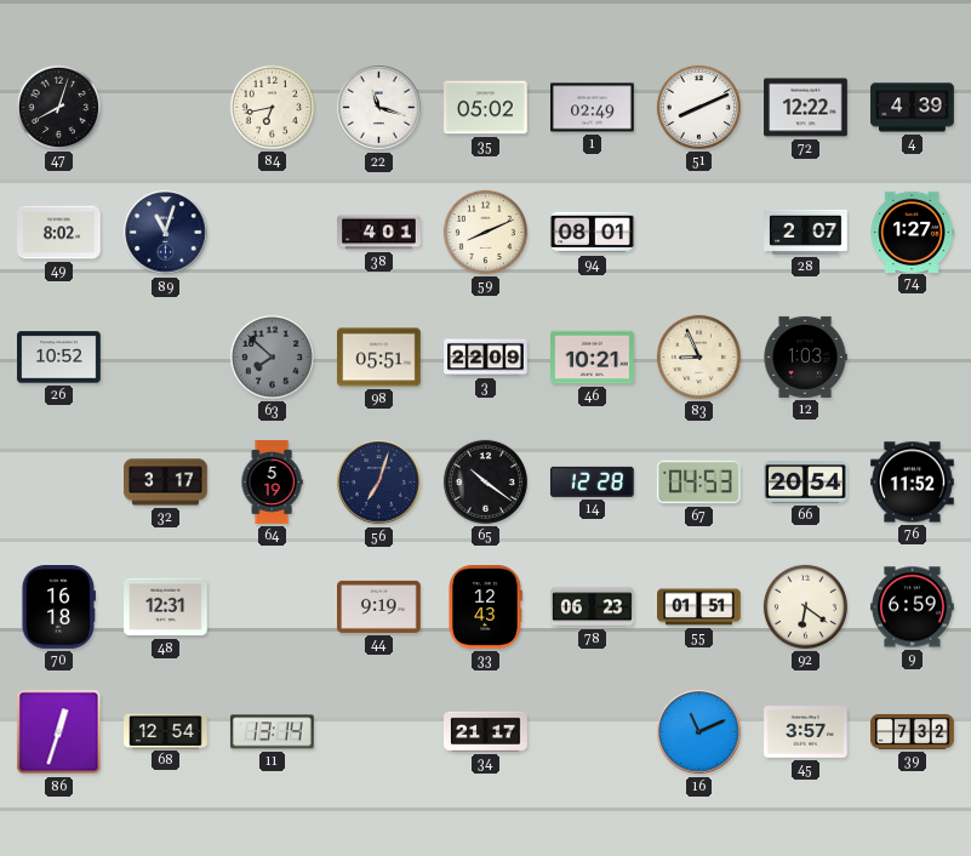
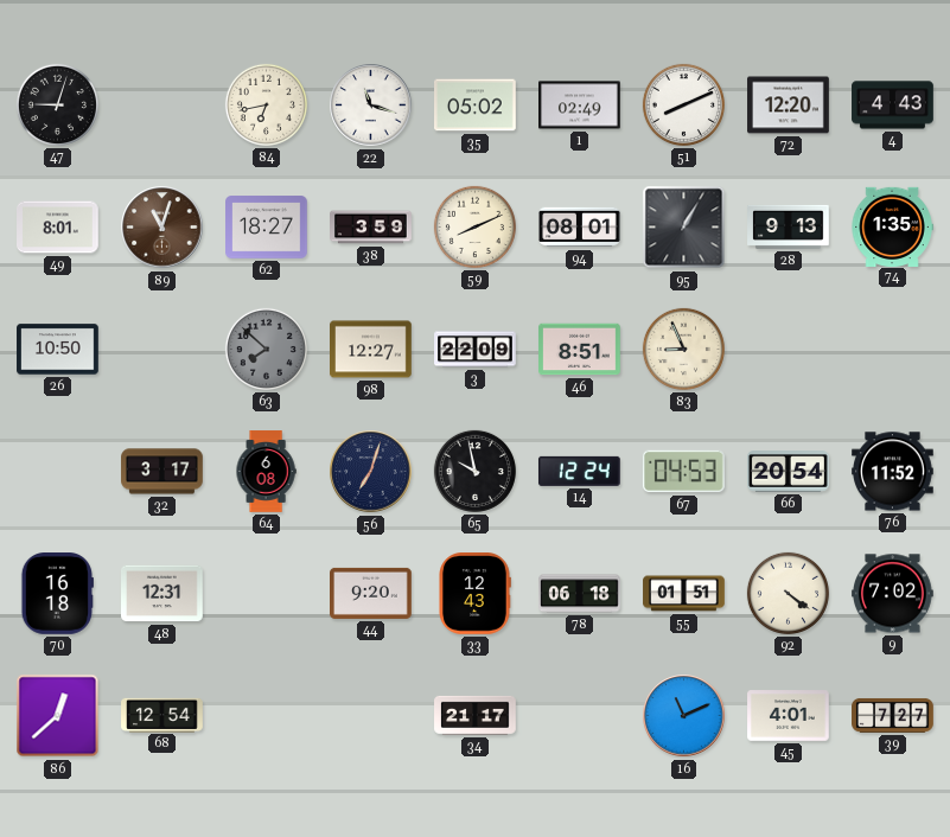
47: 8:03 -> 9:03 (57, 104)
72: 12:22 -> 12:20 (789, 106)
4: 4:39 -> 4:43 (893, 106)
49: 8:02 -> 8:01 (58, 228)
89 dial: navy -> brown (162, 228)
62: none -> 18:27 (267, 228)
38: 4:01 -> 3:59 (371, 228)
95: none -> 1:05 (684, 228)
28: 2:07 -> 9:13 (789, 226)
74: 1:27 -> 1:35 (892, 226)
26: 10:52 -> 10:50 (58, 350)
98: 05:51 -> 12:27 (371, 350)
46: 10:21 -> 8:51 (580, 350)
12: 1:03 -> none (805, 356)
64: 5:19 -> 6:08 (266, 472)
65: 10:21 -> 9:58 (474, 471)
14: 12:28 -> 12:24 (580, 471)
44: 9:19 -> 9:20 (371, 593)
78: 06:23 -> 06:18 (580, 594)
92: 6:21 -> 4:21 (788, 593)
9: 6:59 -> 7:02 (893, 594)
86: 12:33 -> 12:38 (58, 716)
11: 13:14 -> none (272, 732)
45: 3:57 -> 4:01 (789, 716)
39: 7:32 -> 7:27 (893, 715)
